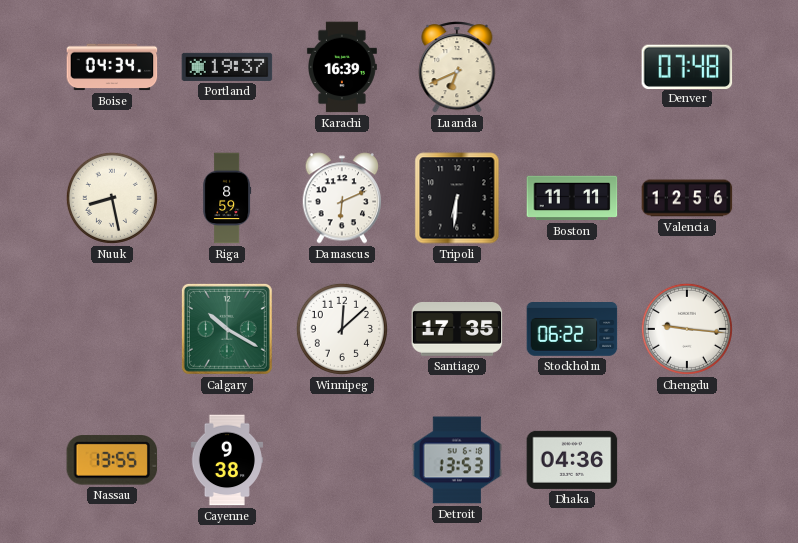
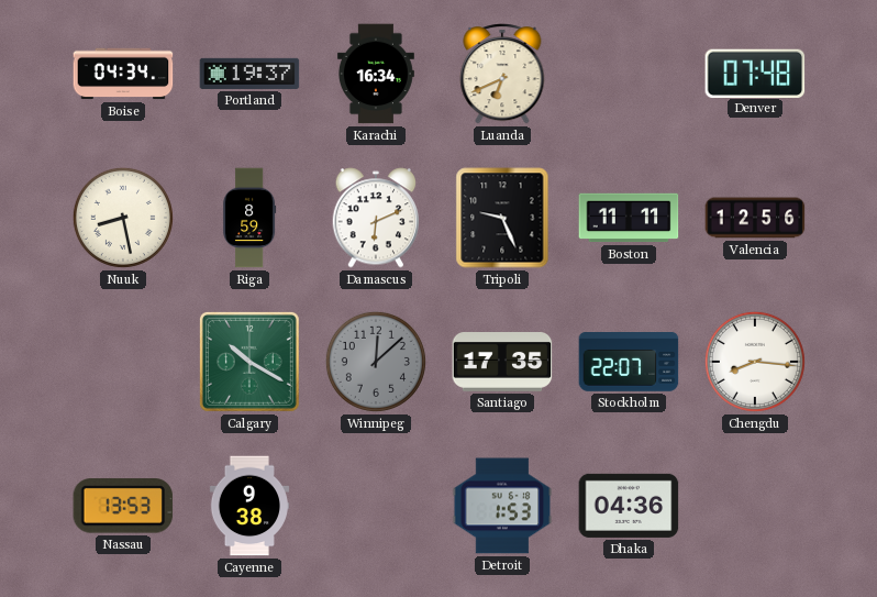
Karachi: 16:39 -> 16:34 (376, 74)
Tripoli: 6:31 -> 9:26 (502, 218)
Winnipeg dial: white -> grey (376, 362)
Stockholm: 06:22 -> 22:07 (629, 363)
Chengdu: 9:16 -> 8:16 (755, 362)
Nassau: 13:55 -> 13:53 (123, 506)
Detroit: 13:53 -> 1:53 (502, 506)
